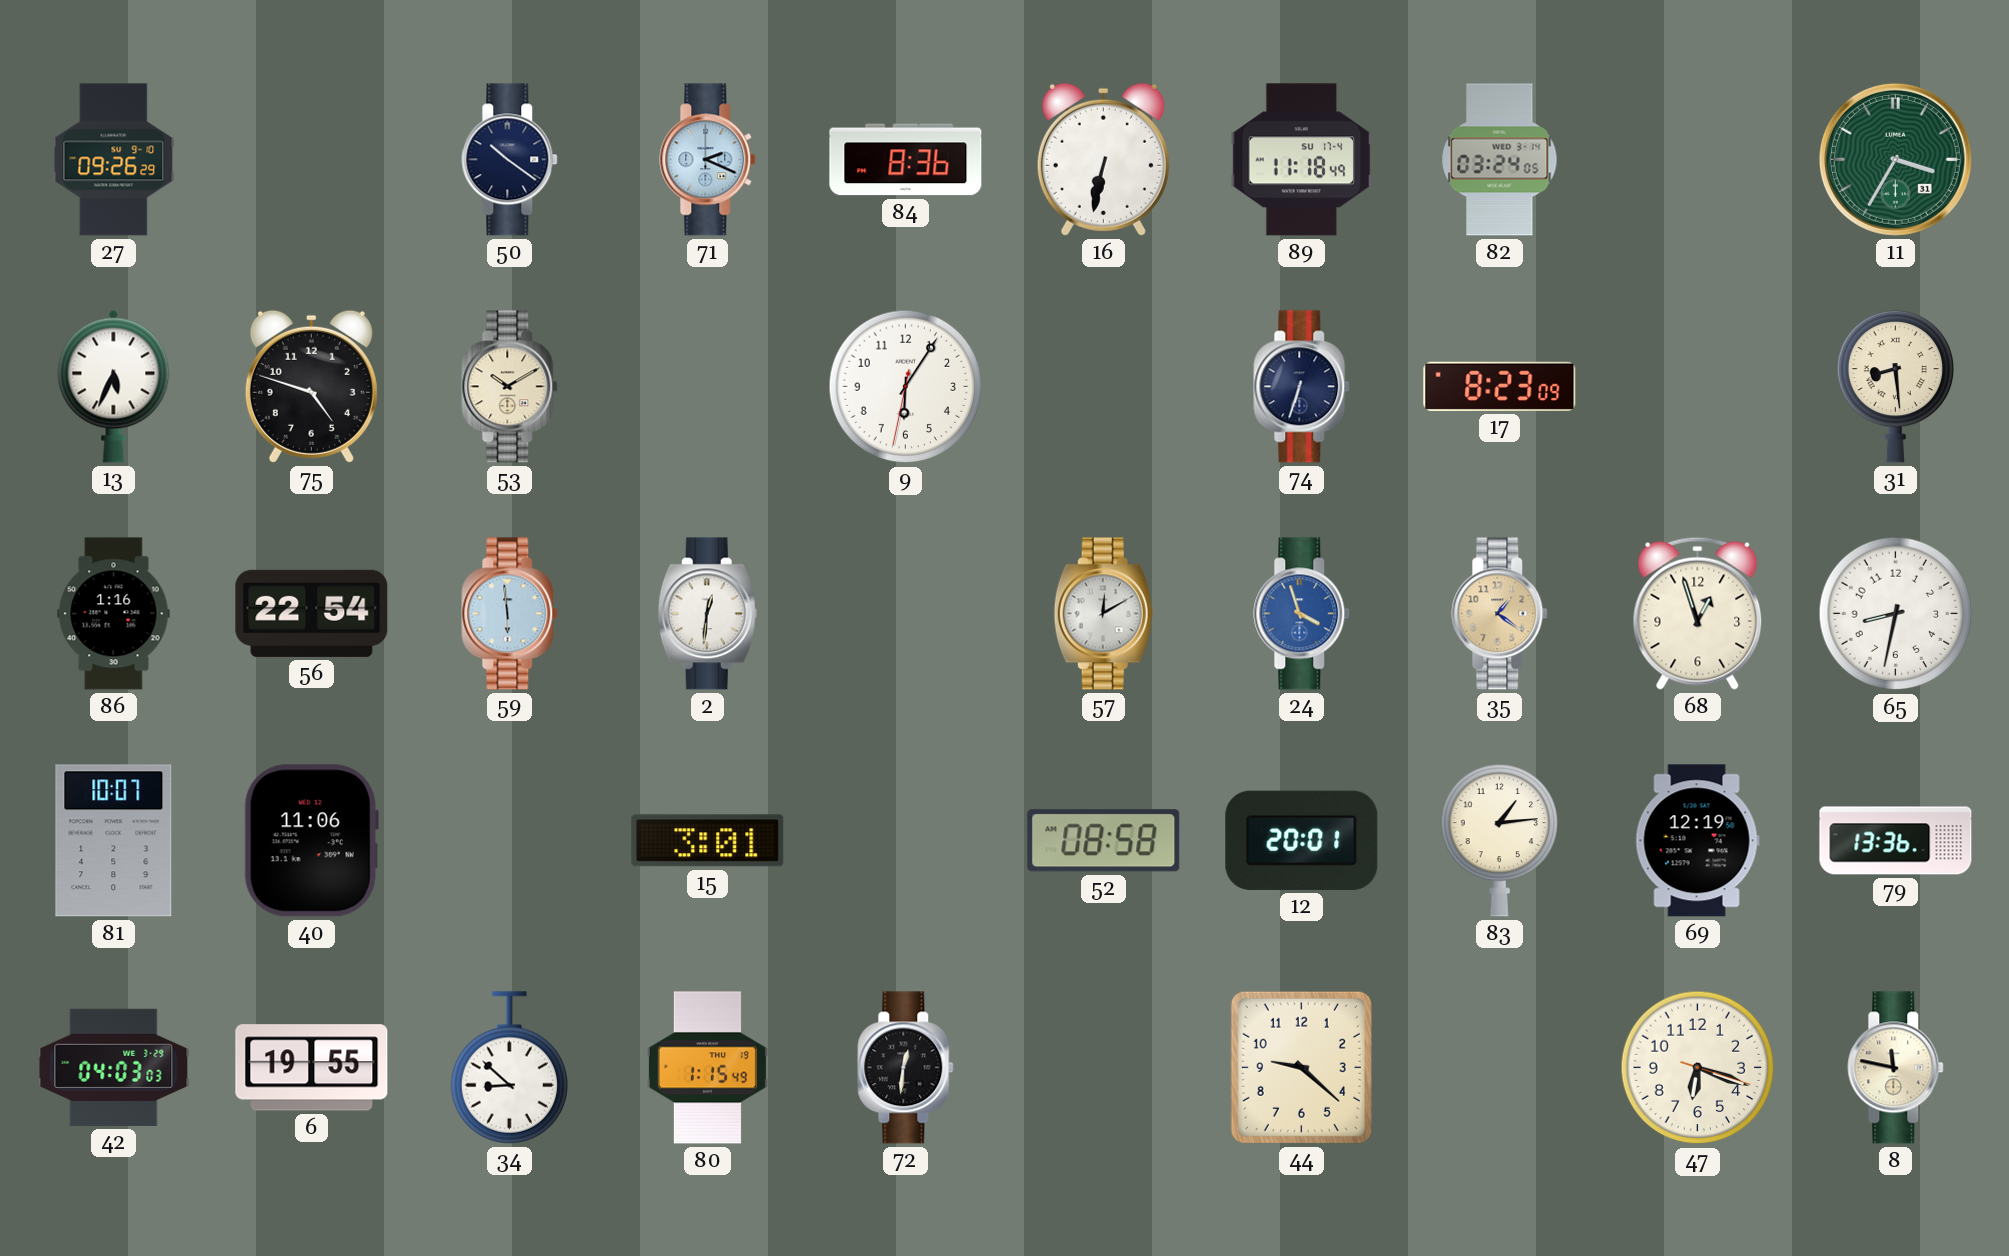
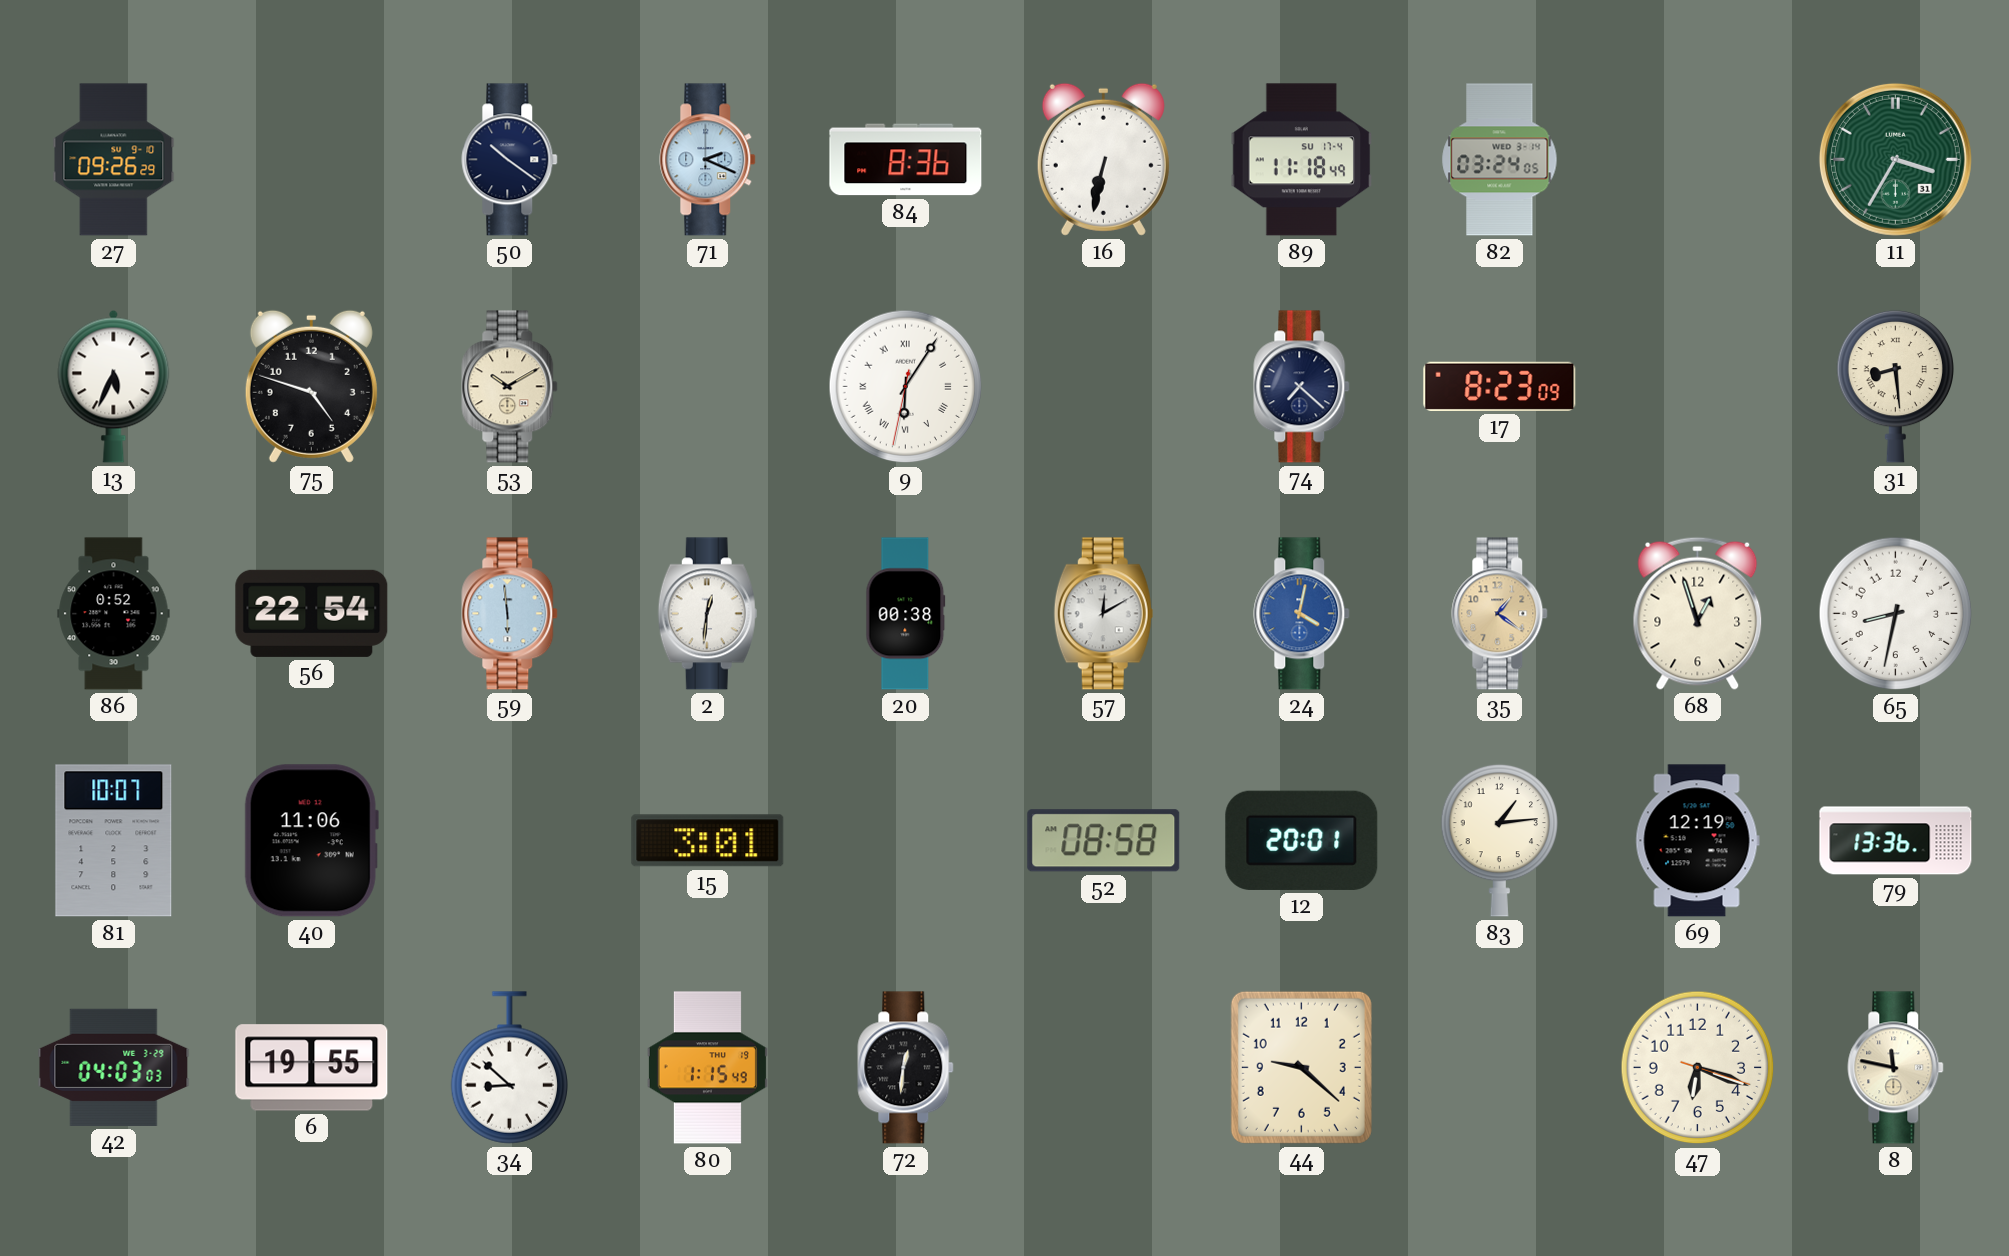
9 numerals: Arabic -> Roman (906, 387)
74: 6:33 -> 7:22 (1302, 387)
86: 1:16 -> 0:52 (114, 614)
20: none -> 00:38 (906, 614)
24: 3:57 -> 4:02 (1302, 614)
